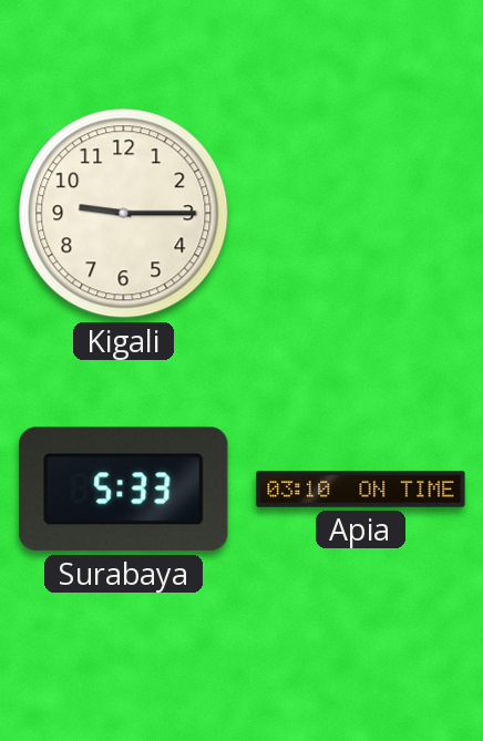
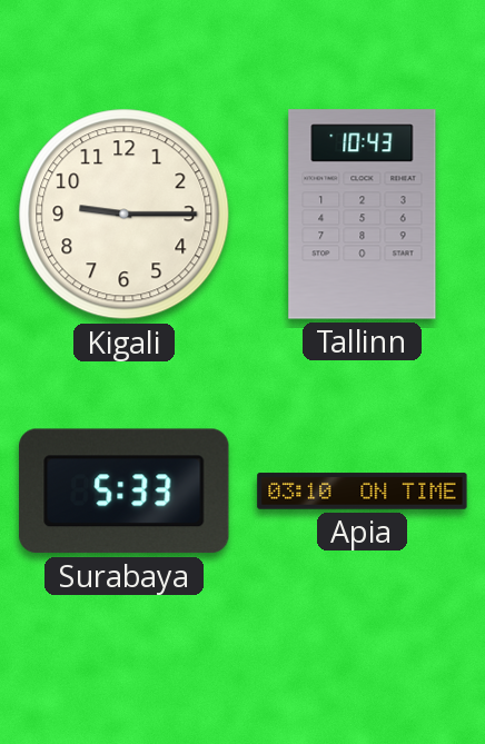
Tallinn: none -> 10:43 (363, 215)
